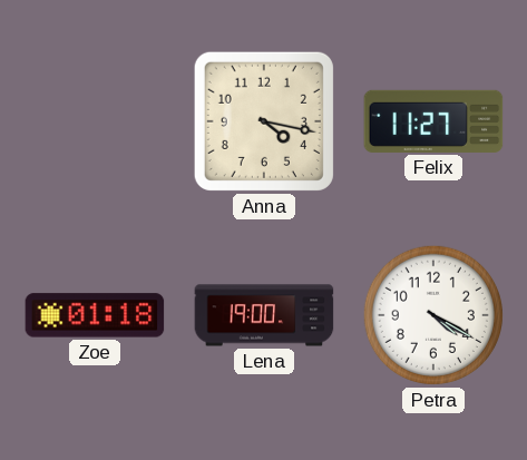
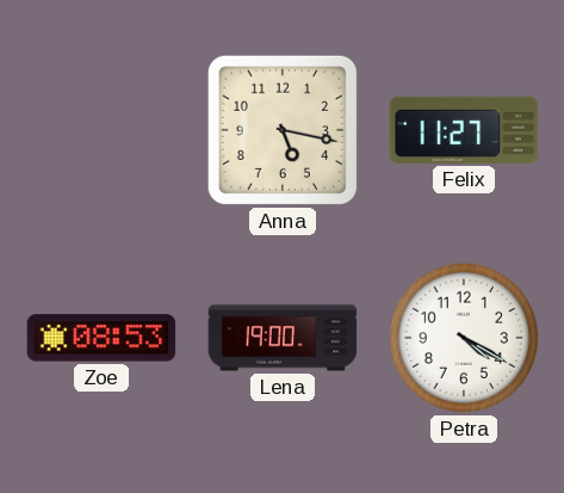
Anna: 4:17 -> 5:17 (283, 130)
Zoe: 01:18 -> 08:53 (101, 338)
